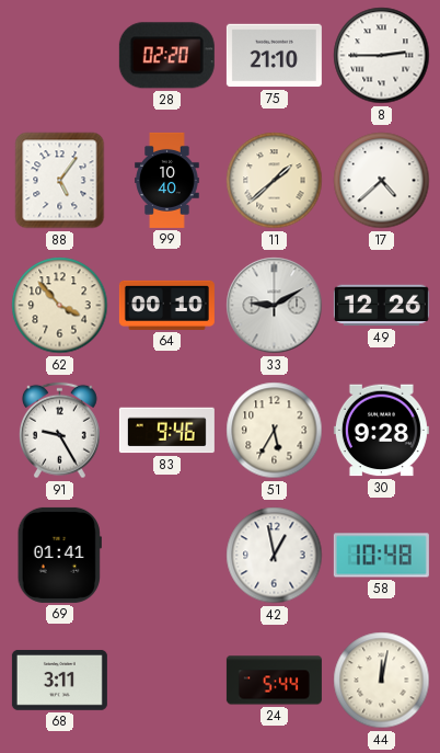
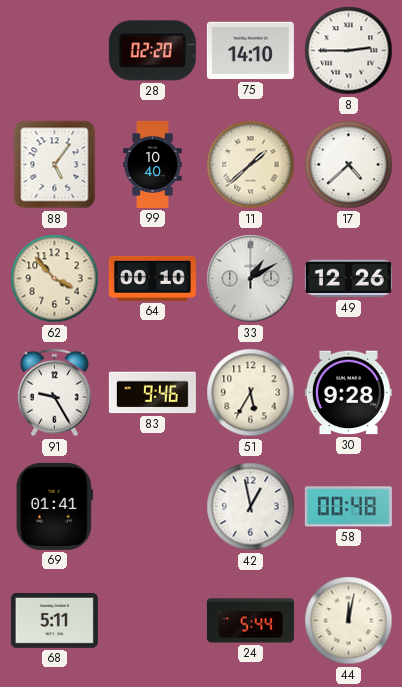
75: 21:10 -> 14:10 (250, 51)
33: 9:10 -> 1:10 (251, 279)
58: 10:48 -> 00:48 (348, 507)
68: 3:11 -> 5:11 (54, 620)
